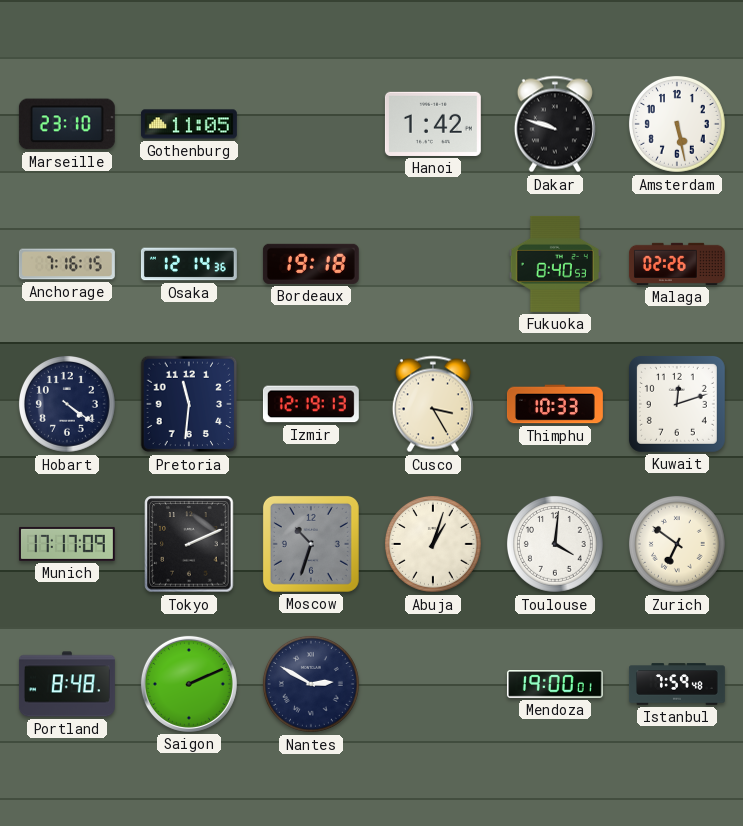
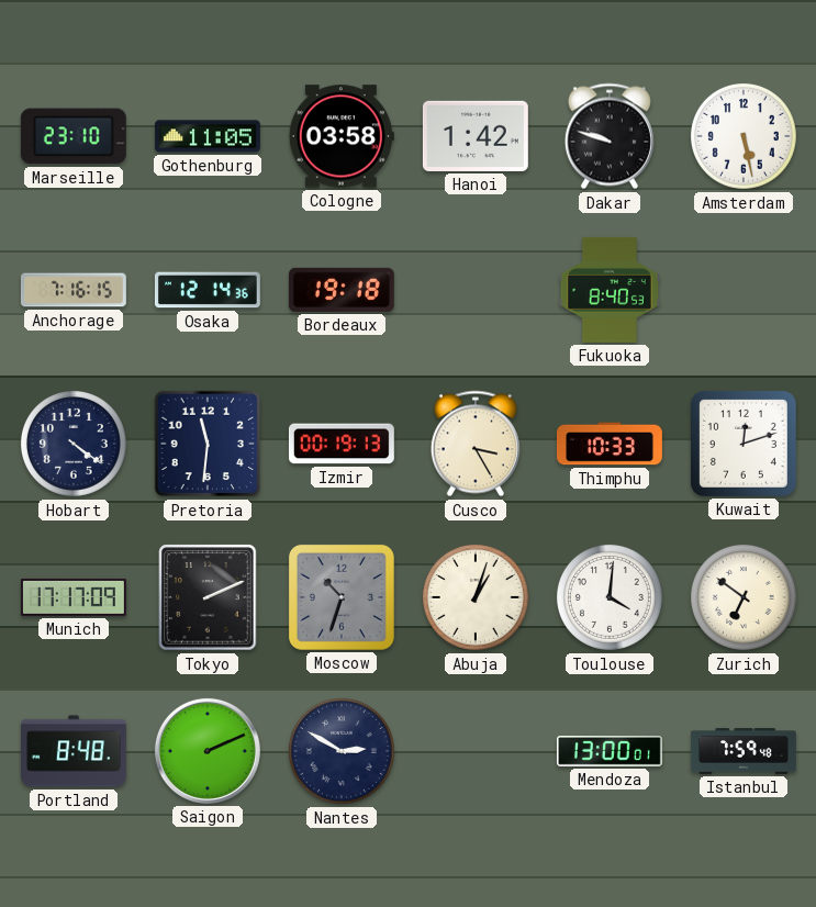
Cologne: none -> 03:58 (342, 136)
Malaga: 02:26 -> none (677, 264)
Izmir: 12:19 -> 00:19 (342, 444)
Mendoza: 19:00 -> 13:00 (610, 752)
